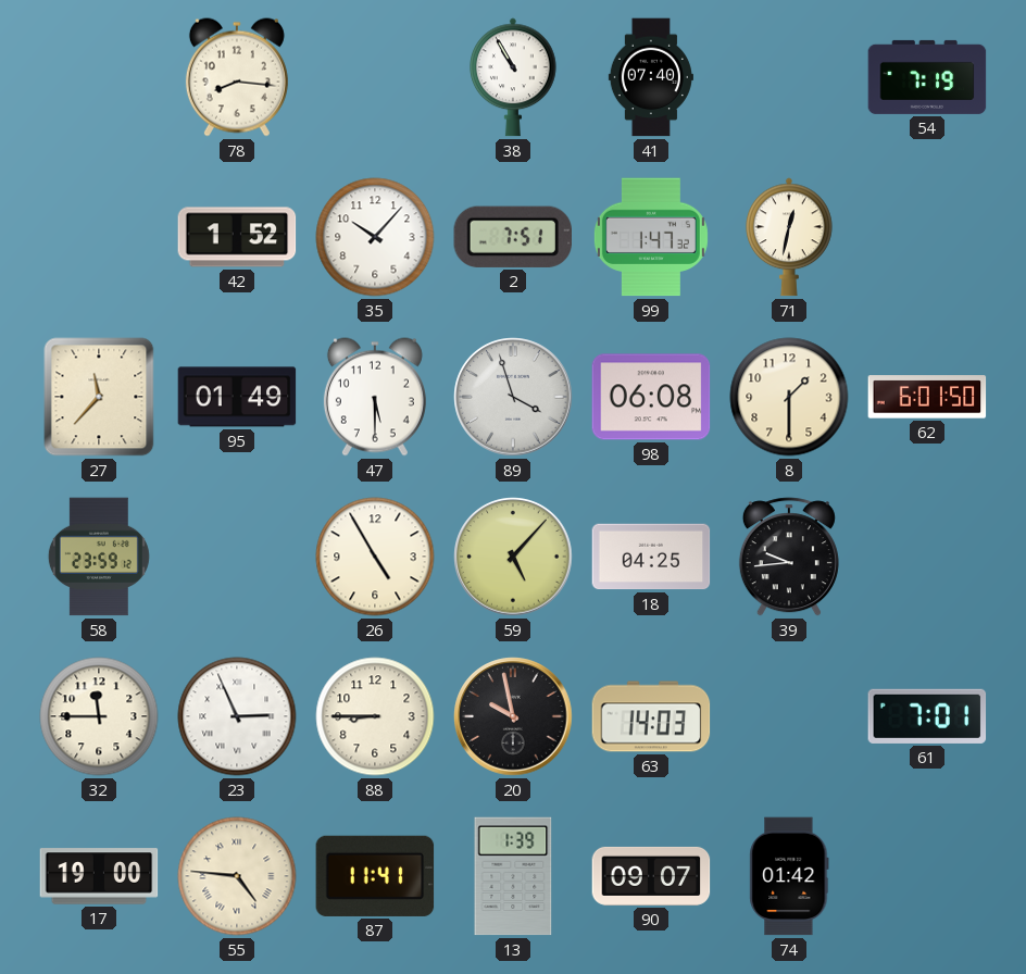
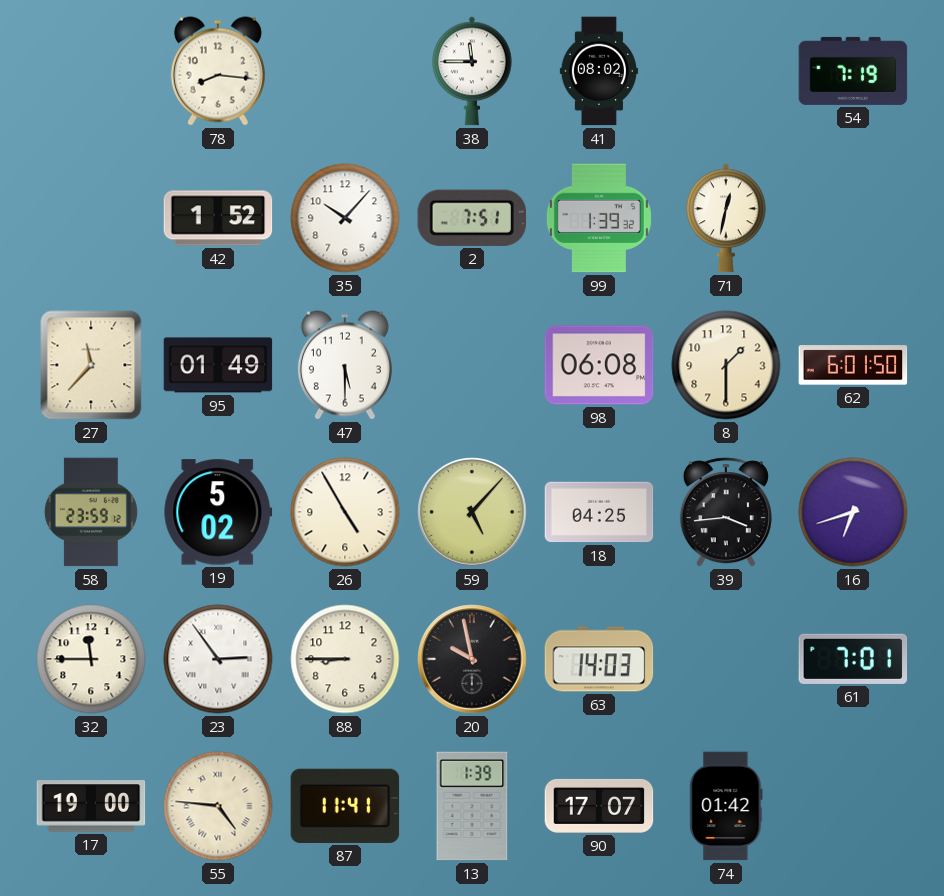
38: 10:55 -> 11:45 (473, 71)
41: 07:40 -> 08:02 (599, 71)
99: 1:47 -> 1:39 (599, 218)
89: 3:57 -> none (513, 397)
19: none -> 5:02 (218, 512)
39: 9:44 -> 3:44 (726, 512)
16: none -> 6:42 (853, 512)
23: 2:56 -> 2:54 (218, 659)
90: 09:07 -> 17:07 (599, 806)
